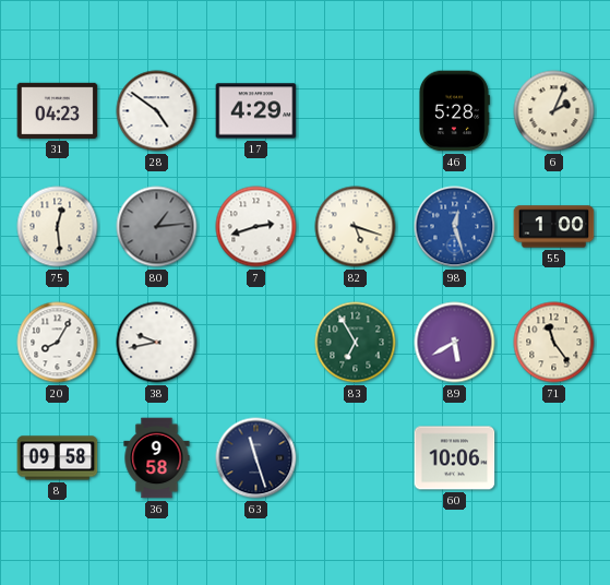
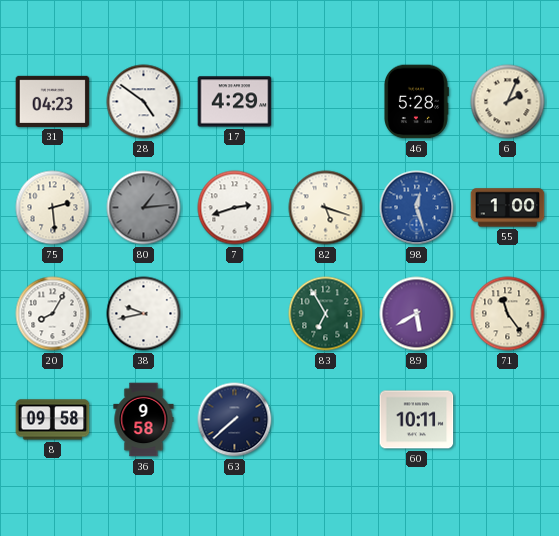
75: 12:29 -> 2:29 (53, 208)
63: 11:27 -> 7:38 (235, 420)
60: 10:06 -> 10:11 (417, 420)
